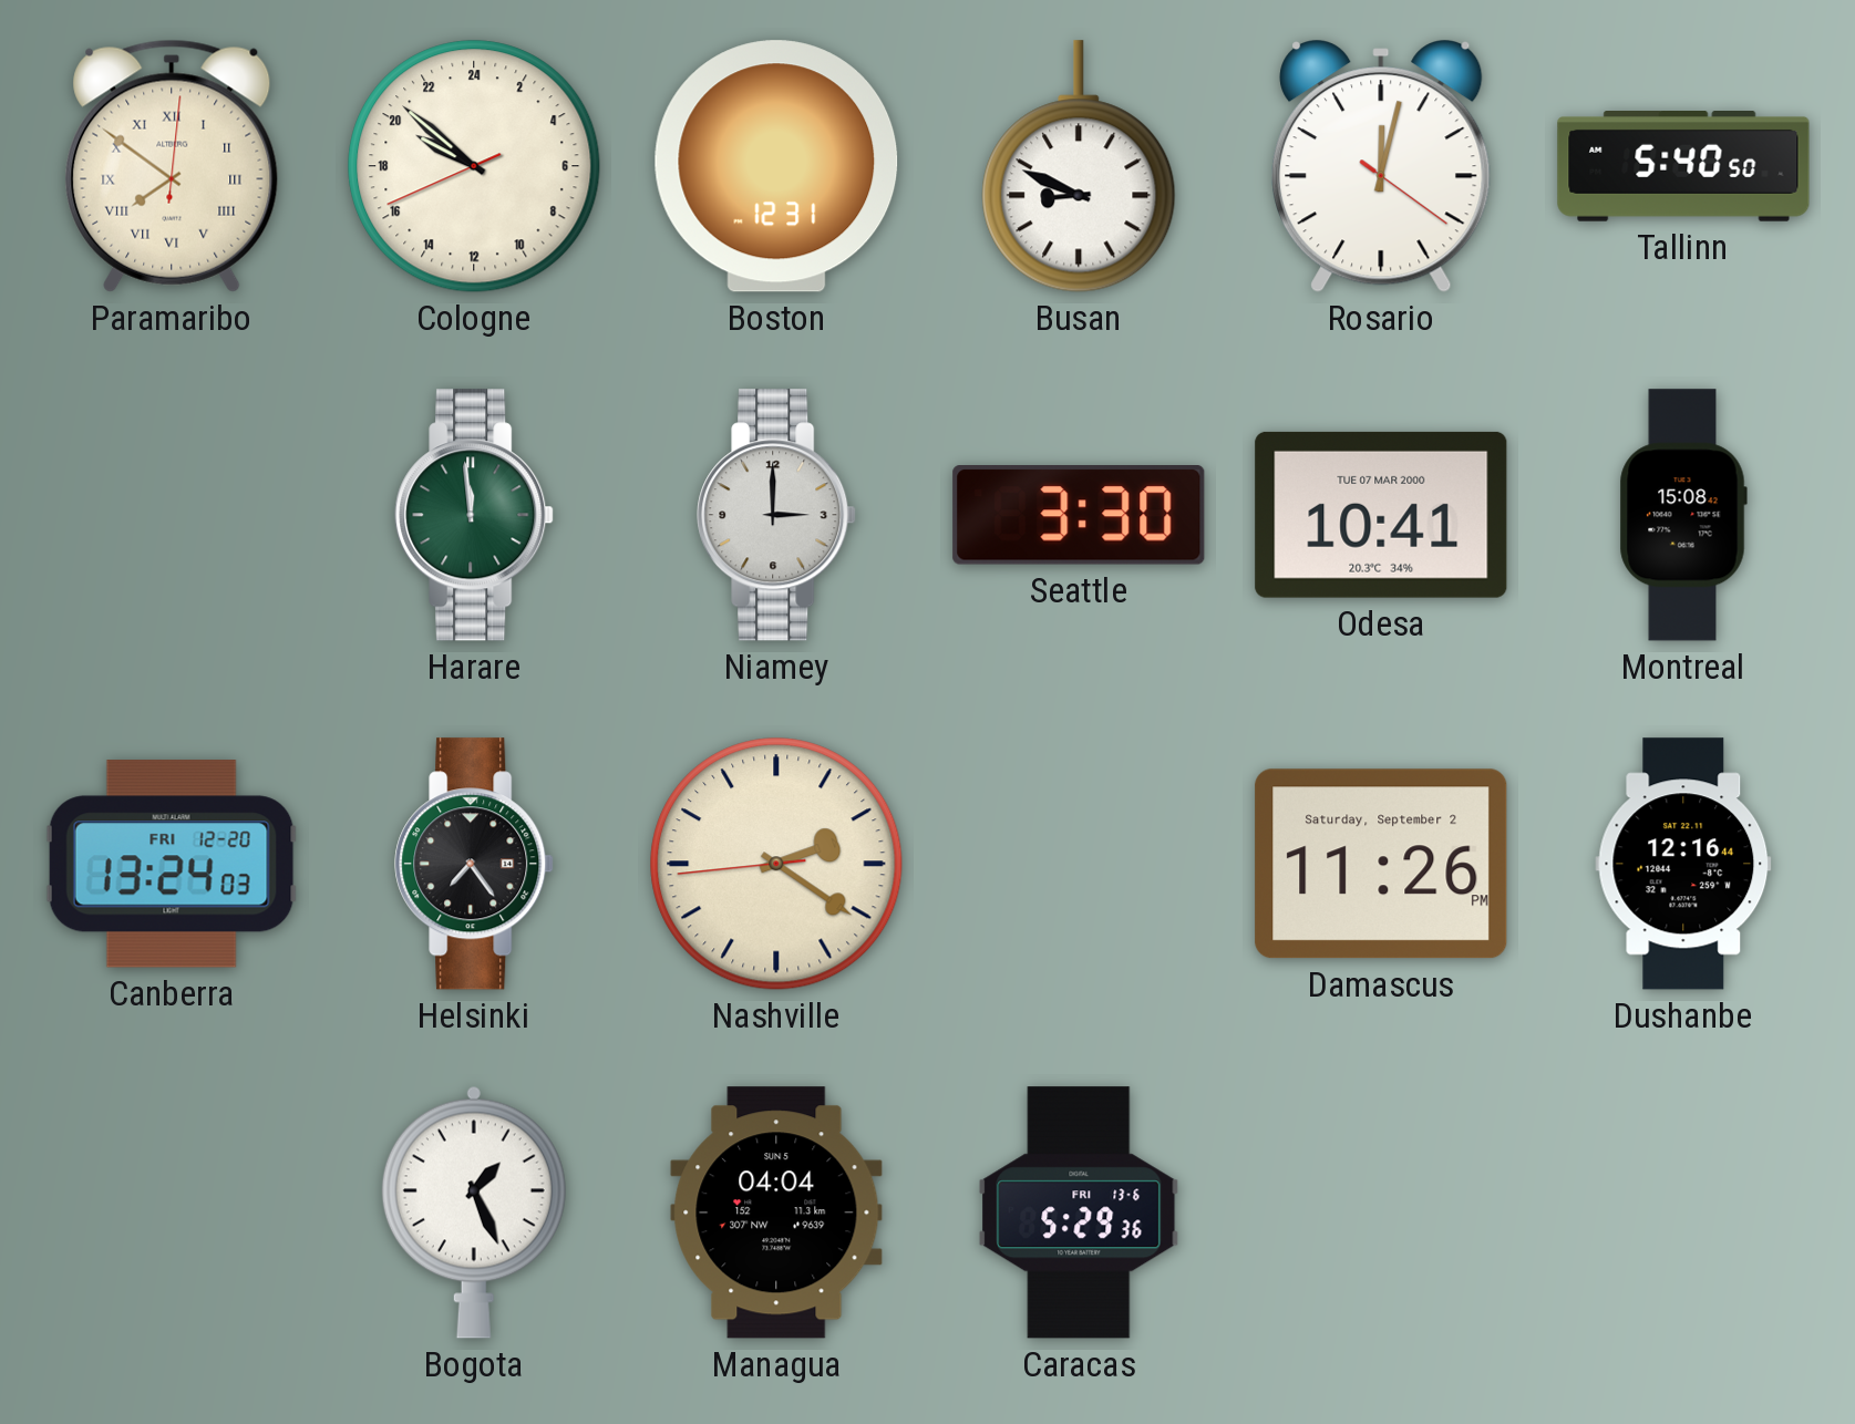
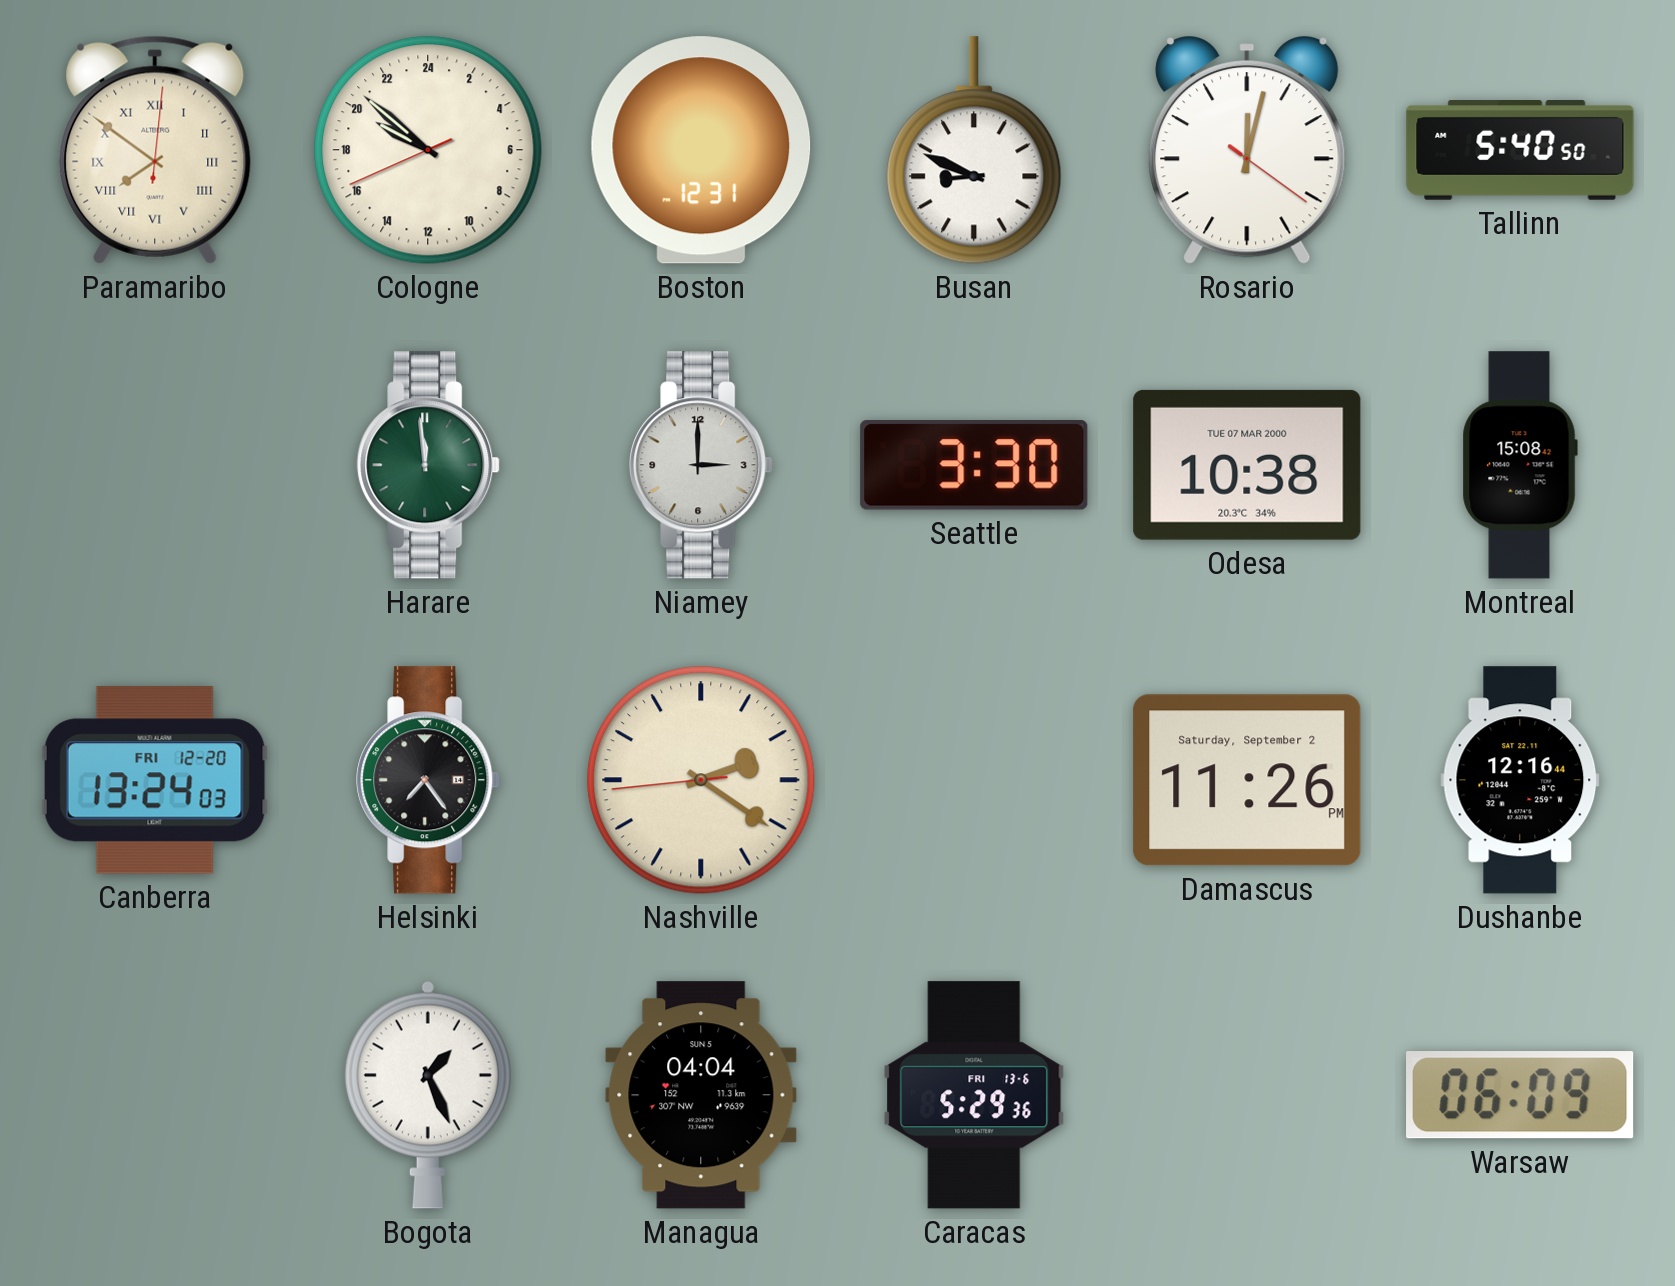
Odesa: 10:41 -> 10:38 (1247, 465)
Warsaw: none -> 06:09 (1520, 1095)
